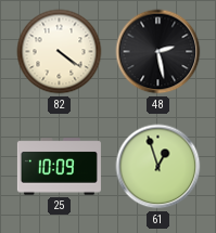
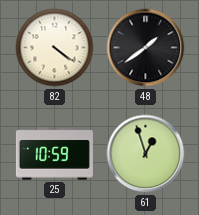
48: 2:28 -> 1:39 (146, 48)
25: 10:09 -> 10:59 (54, 154)
